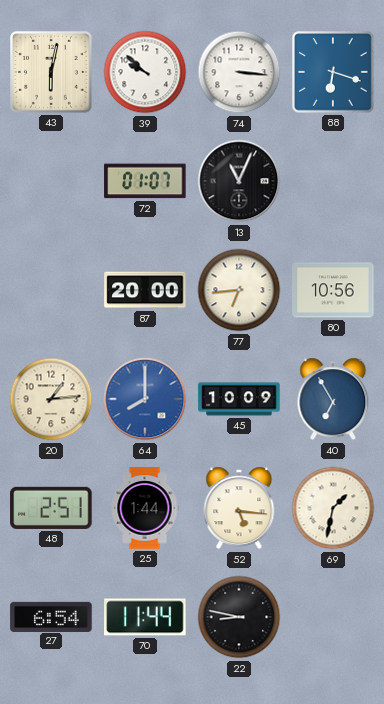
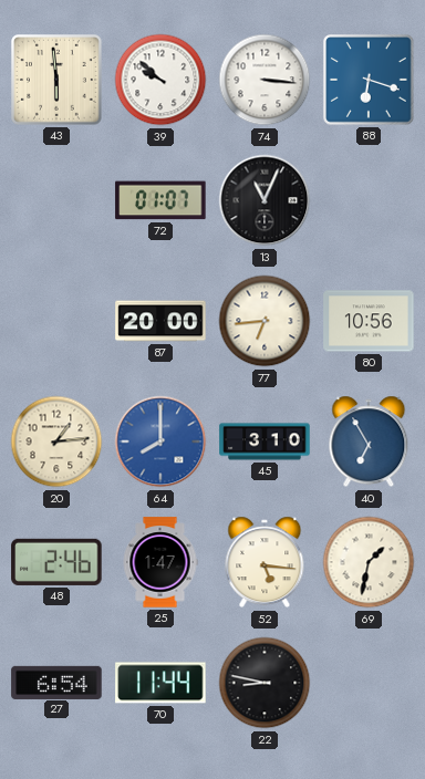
43: 6:02 -> 5:59 (58, 81)
45: 10:09 -> 3:10 (265, 442)
48: 2:51 -> 2:46 (56, 562)
25: 1:44 -> 1:47 (160, 562)
